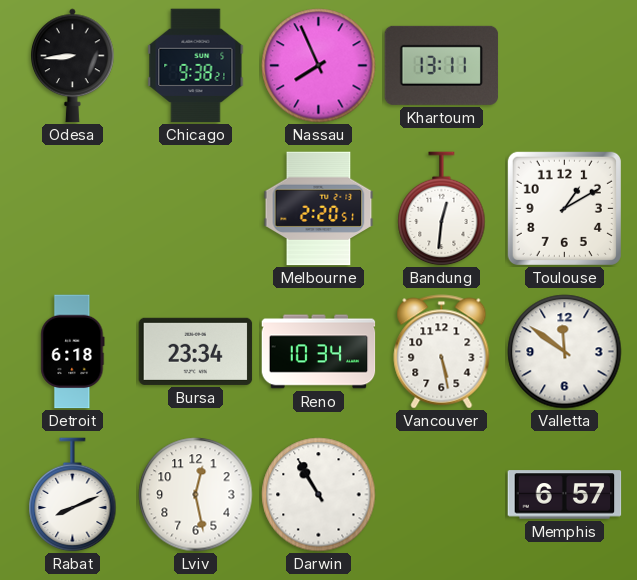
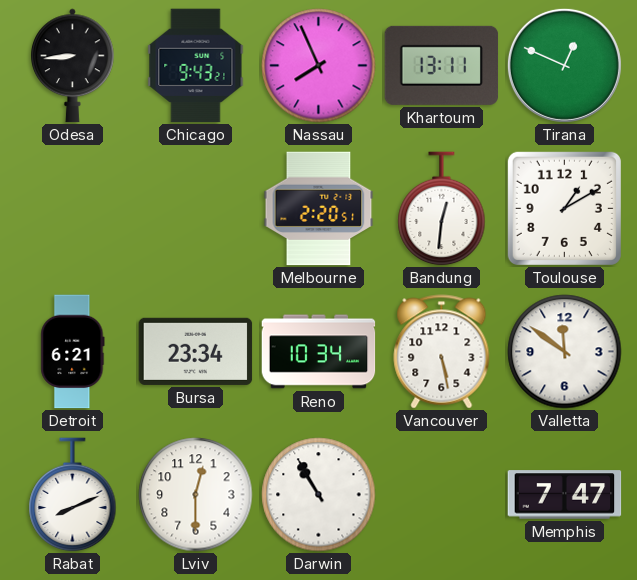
Chicago: 9:38 -> 9:43 (196, 66)
Tirana: none -> 12:49 (564, 65)
Detroit: 6:18 -> 6:21 (73, 352)
Lviv: 12:28 -> 12:30 (196, 495)
Memphis: 6:57 -> 7:47 (565, 495)
